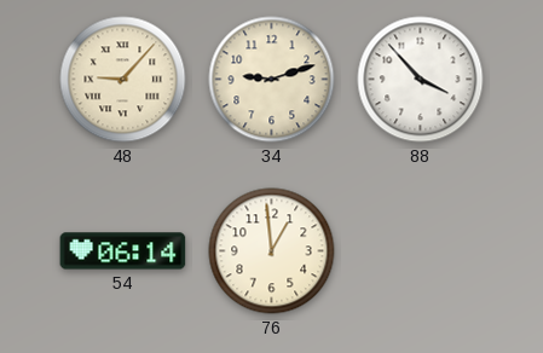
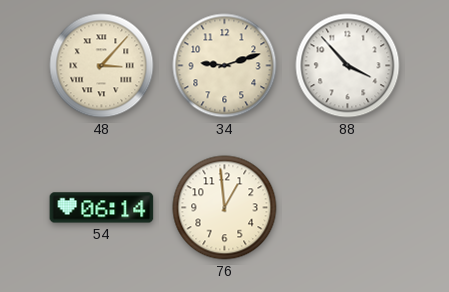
48: 9:07 -> 3:07 (102, 66)
